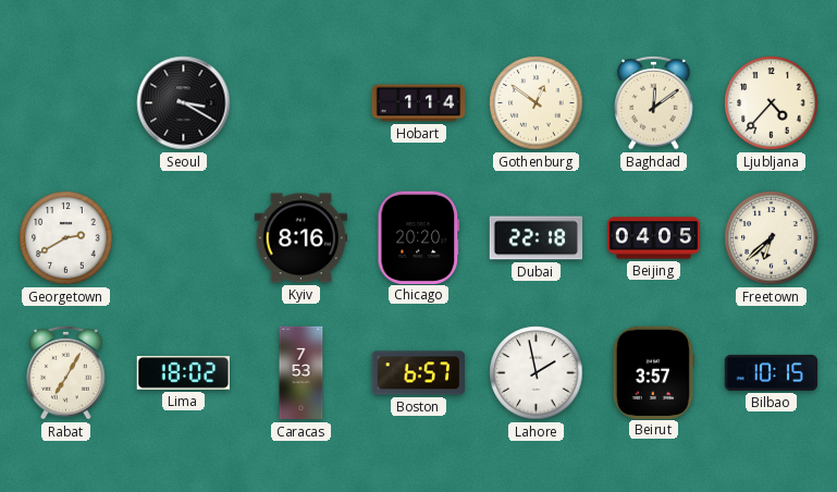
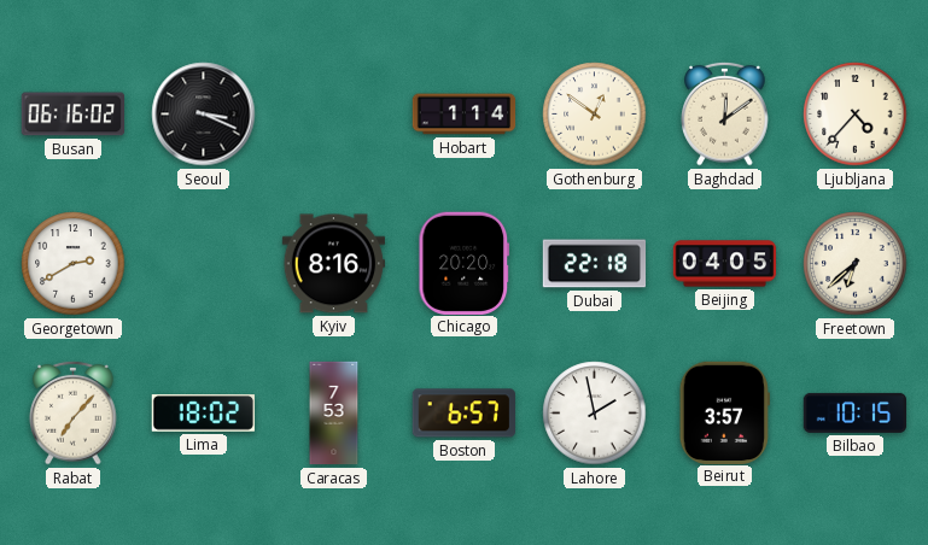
Busan: none -> 06:16 (72, 115)
Seoul: 3:20 -> 3:19 (204, 115)
Rabat: 7:05 -> 7:07 (74, 412)
